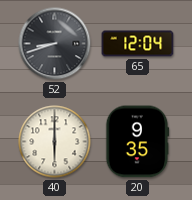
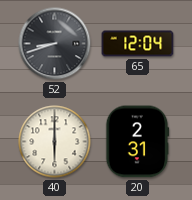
20: 9:35 -> 2:31 (137, 142)
